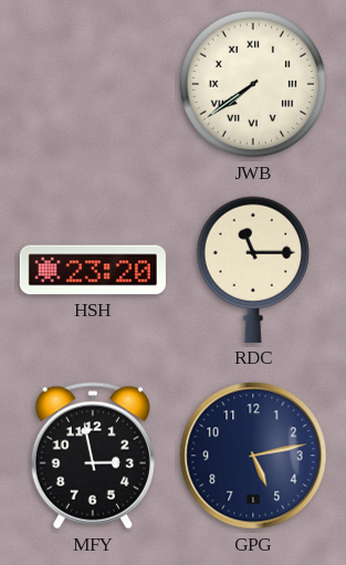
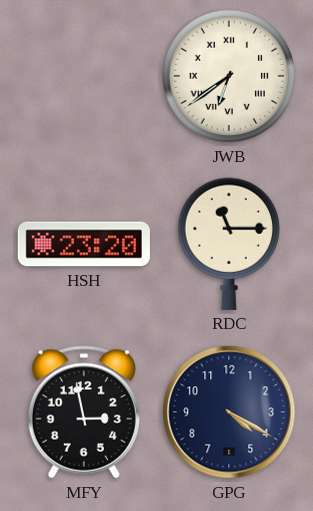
JWB: 7:39 -> 6:39 (229, 76)
GPG: 5:13 -> 4:20 (229, 412)
